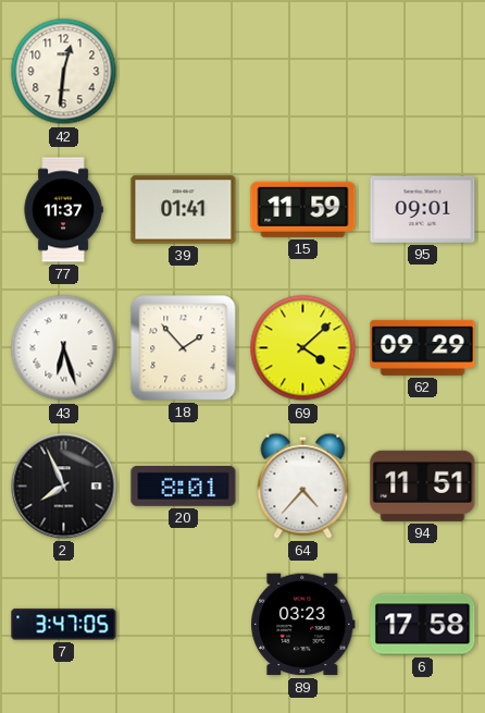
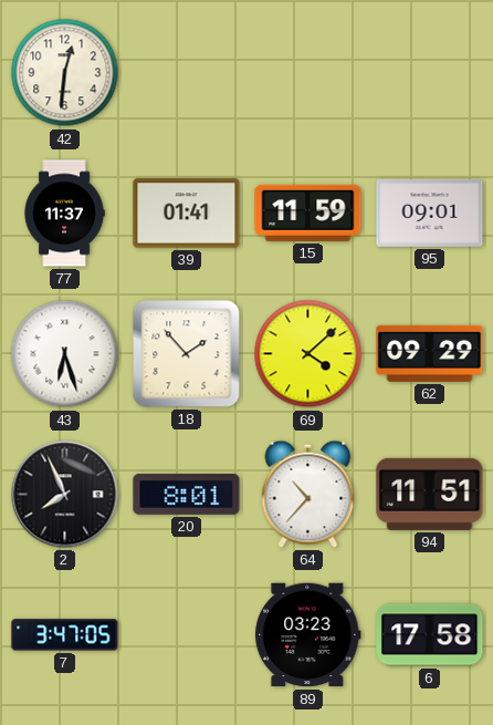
64: 4:37 -> 10:37 (308, 494)
